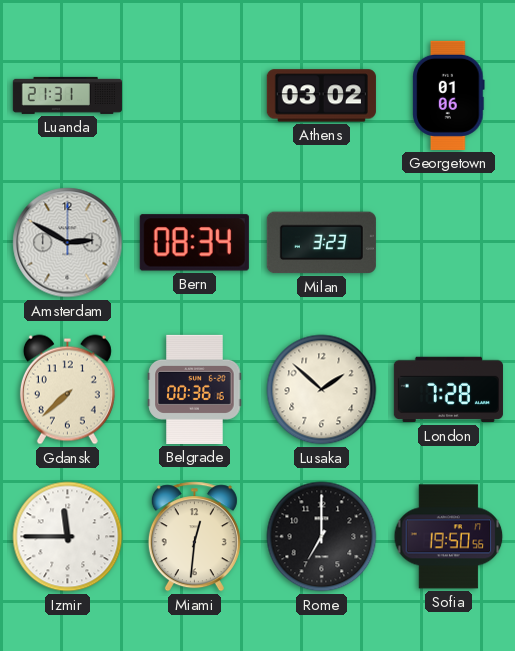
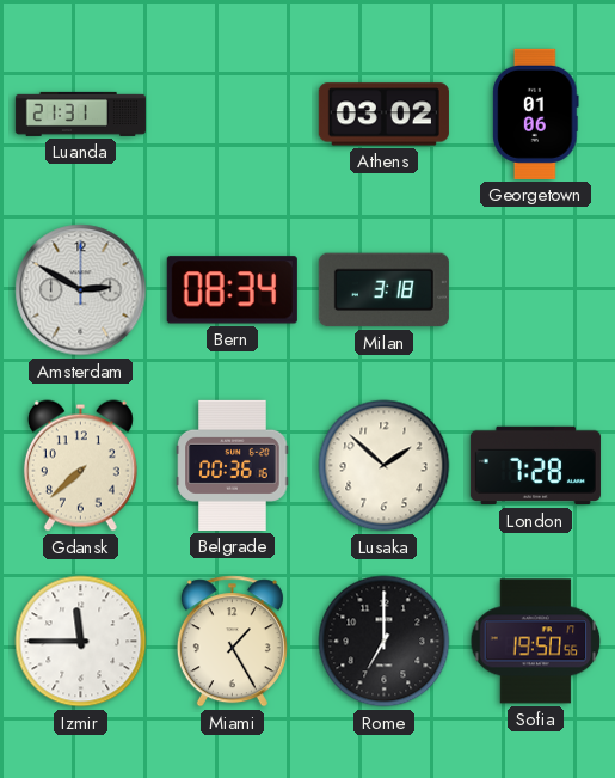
Milan: 3:23 -> 3:18 (383, 290)
Miami: 12:31 -> 1:25 (232, 642)
